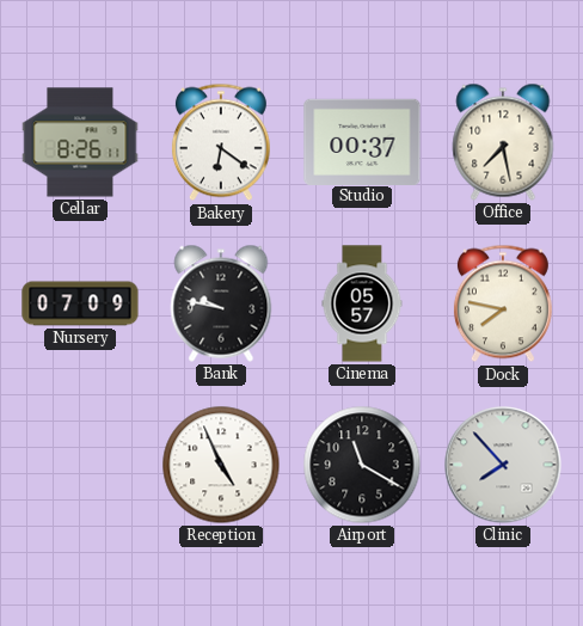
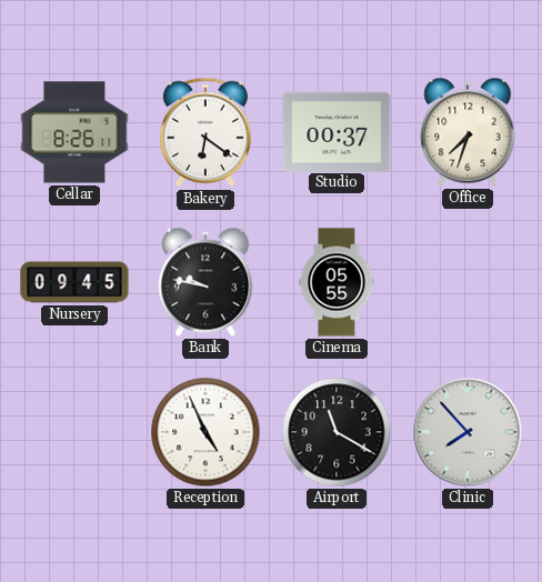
Office: 7:28 -> 7:33 (468, 132)
Nursery: 07:09 -> 09:45 (74, 282)
Cinema: 05:57 -> 05:55 (337, 282)
Dock: 7:47 -> none (503, 303)
